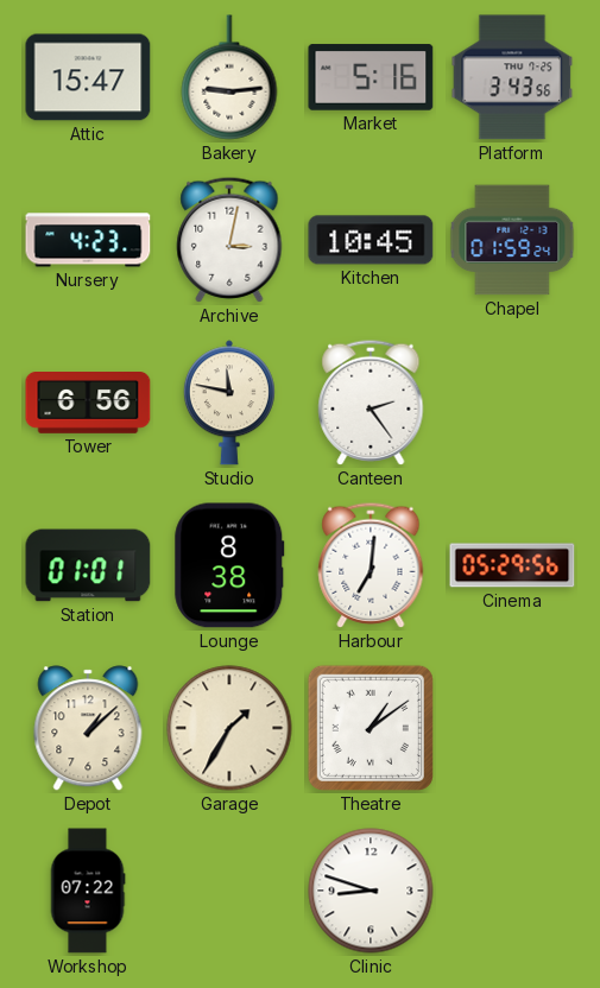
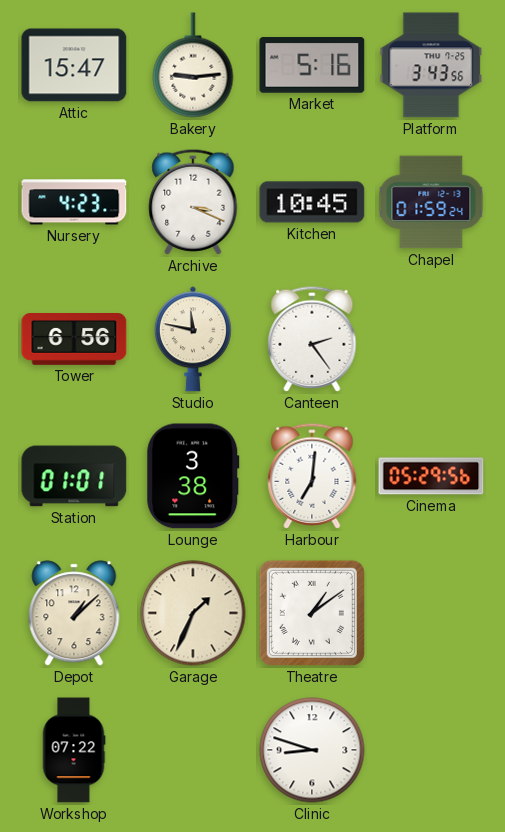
Archive: 3:02 -> 3:19 (193, 202)
Lounge: 8:38 -> 3:38 (193, 476)
Garage: 1:35 -> 1:34 (193, 613)
